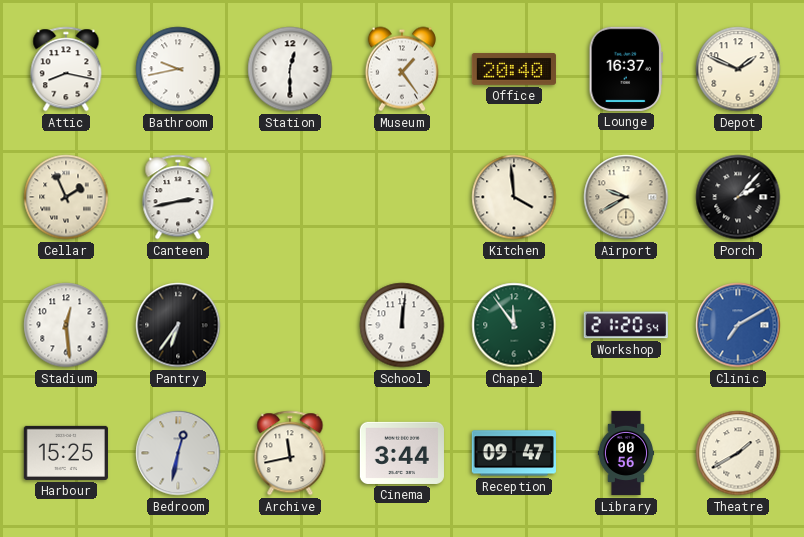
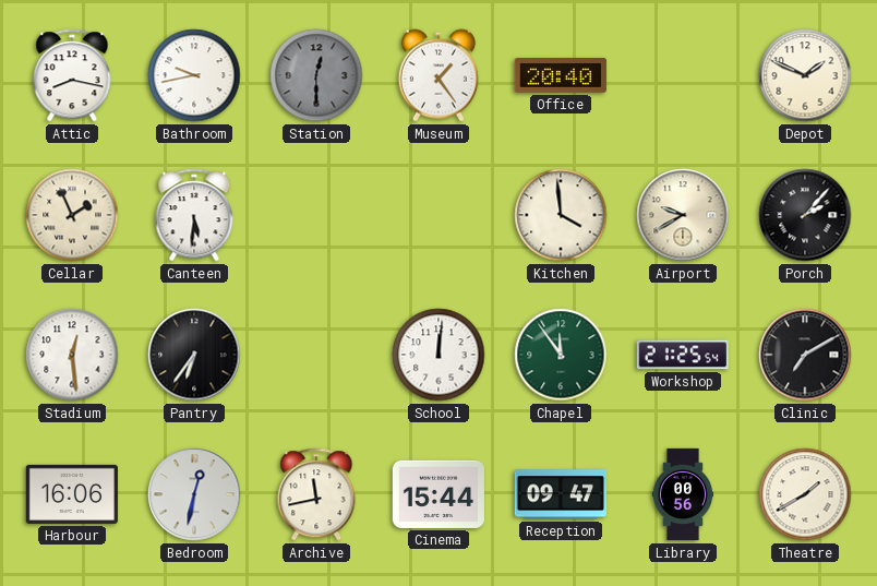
Station dial: white -> grey (316, 75)
Lounge: 16:37 -> none (626, 69)
Canteen: 2:43 -> 5:31 (194, 215)
Workshop: 21:20 -> 21:25 (683, 355)
Clinic dial: blue -> black (805, 355)
Harbour: 15:25 -> 16:06 (72, 494)
Cinema: 3:44 -> 15:44 (438, 494)
